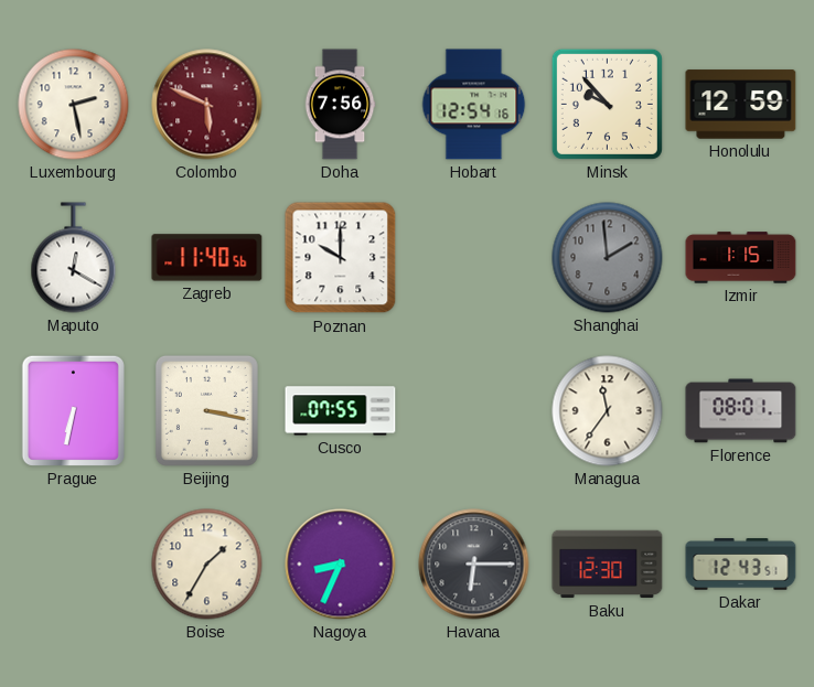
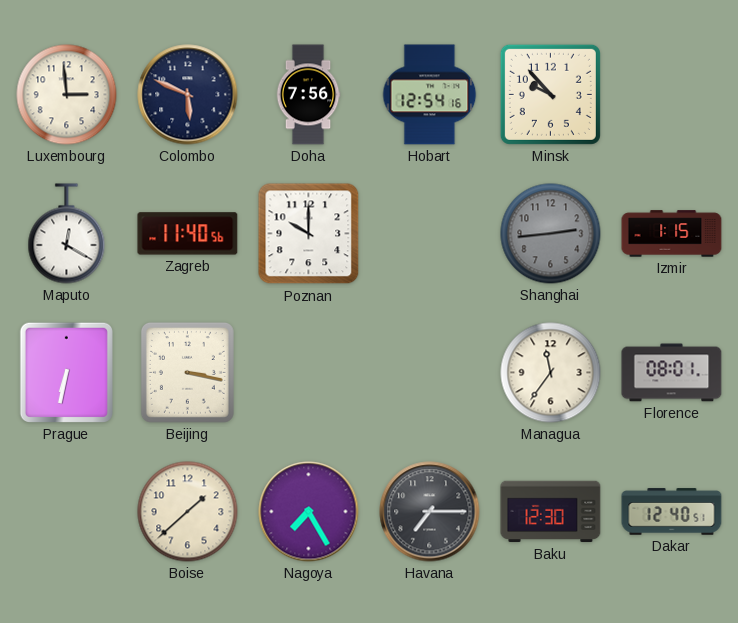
Luxembourg: 2:28 -> 2:59 (67, 95)
Colombo dial: burgundy -> navy (188, 95)
Honolulu: 12:59 -> none (741, 105)
Shanghai: 1:59 -> 2:44 (551, 234)
Cusco: 07:55 -> none (341, 411)
Boise: 1:35 -> 1:38 (188, 512)
Nagoya: 8:34 -> 7:25 (309, 512)
Havana: 6:15 -> 7:15 (430, 512)
Dakar: 12:43 -> 12:40 (672, 512)
